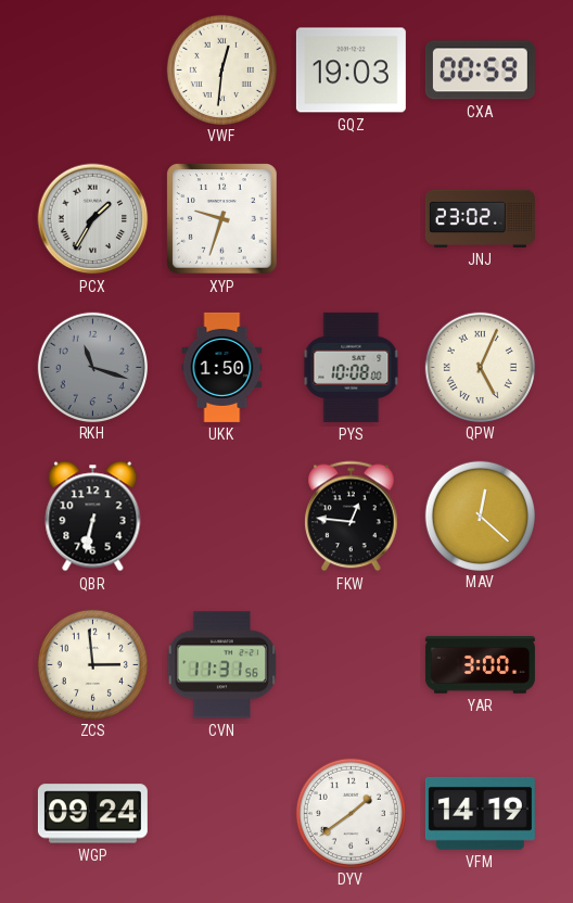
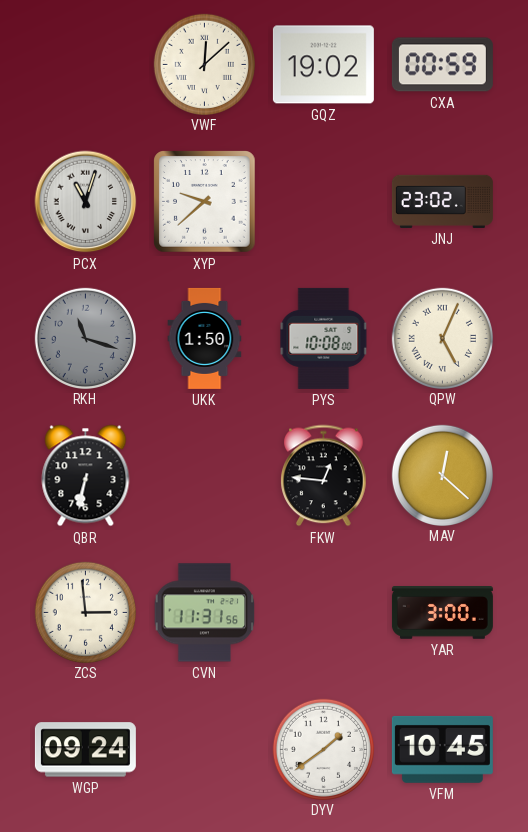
VWF: 12:31 -> 12:08 (204, 64)
GQZ: 19:03 -> 19:02 (323, 65)
PCX: 1:35 -> 11:03 (86, 202)
XYP: 9:33 -> 9:38 (205, 202)
VFM: 14:19 -> 10:45 (442, 749)
